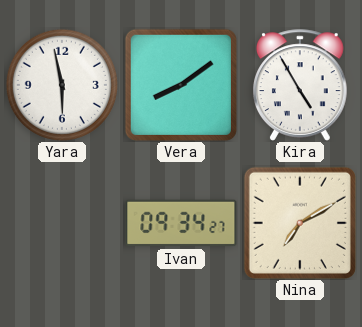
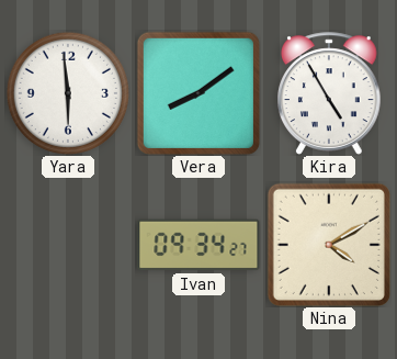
Yara: 5:58 -> 5:59 (68, 93)
Nina: 7:10 -> 4:10 (329, 245)
